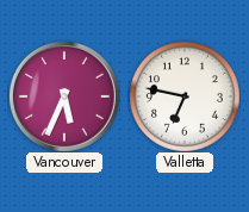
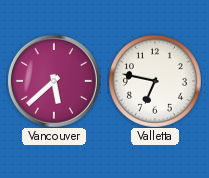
Vancouver: 5:34 -> 5:38 (54, 81)
